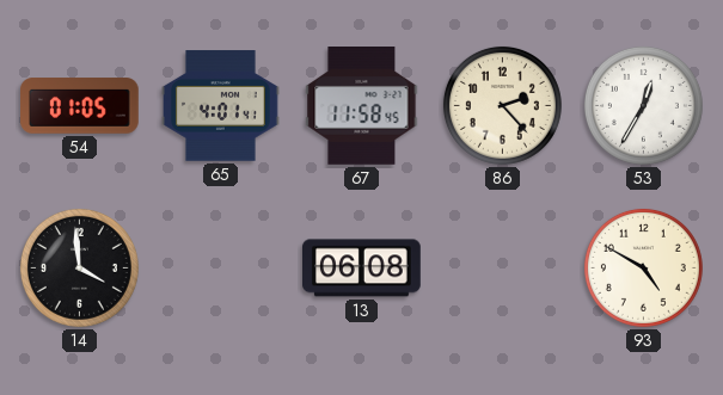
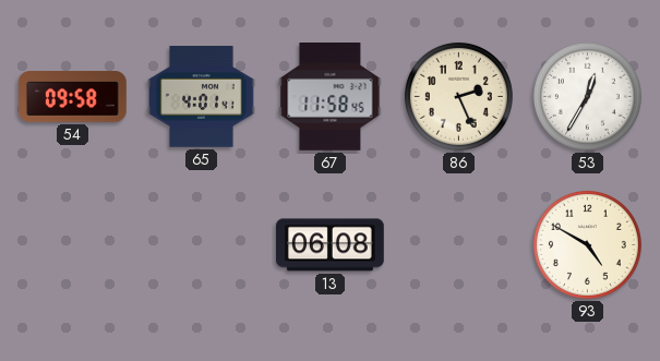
54: 01:05 -> 09:58 (73, 97)
86: 2:23 -> 2:26 (458, 96)
14: 3:59 -> none (79, 267)
